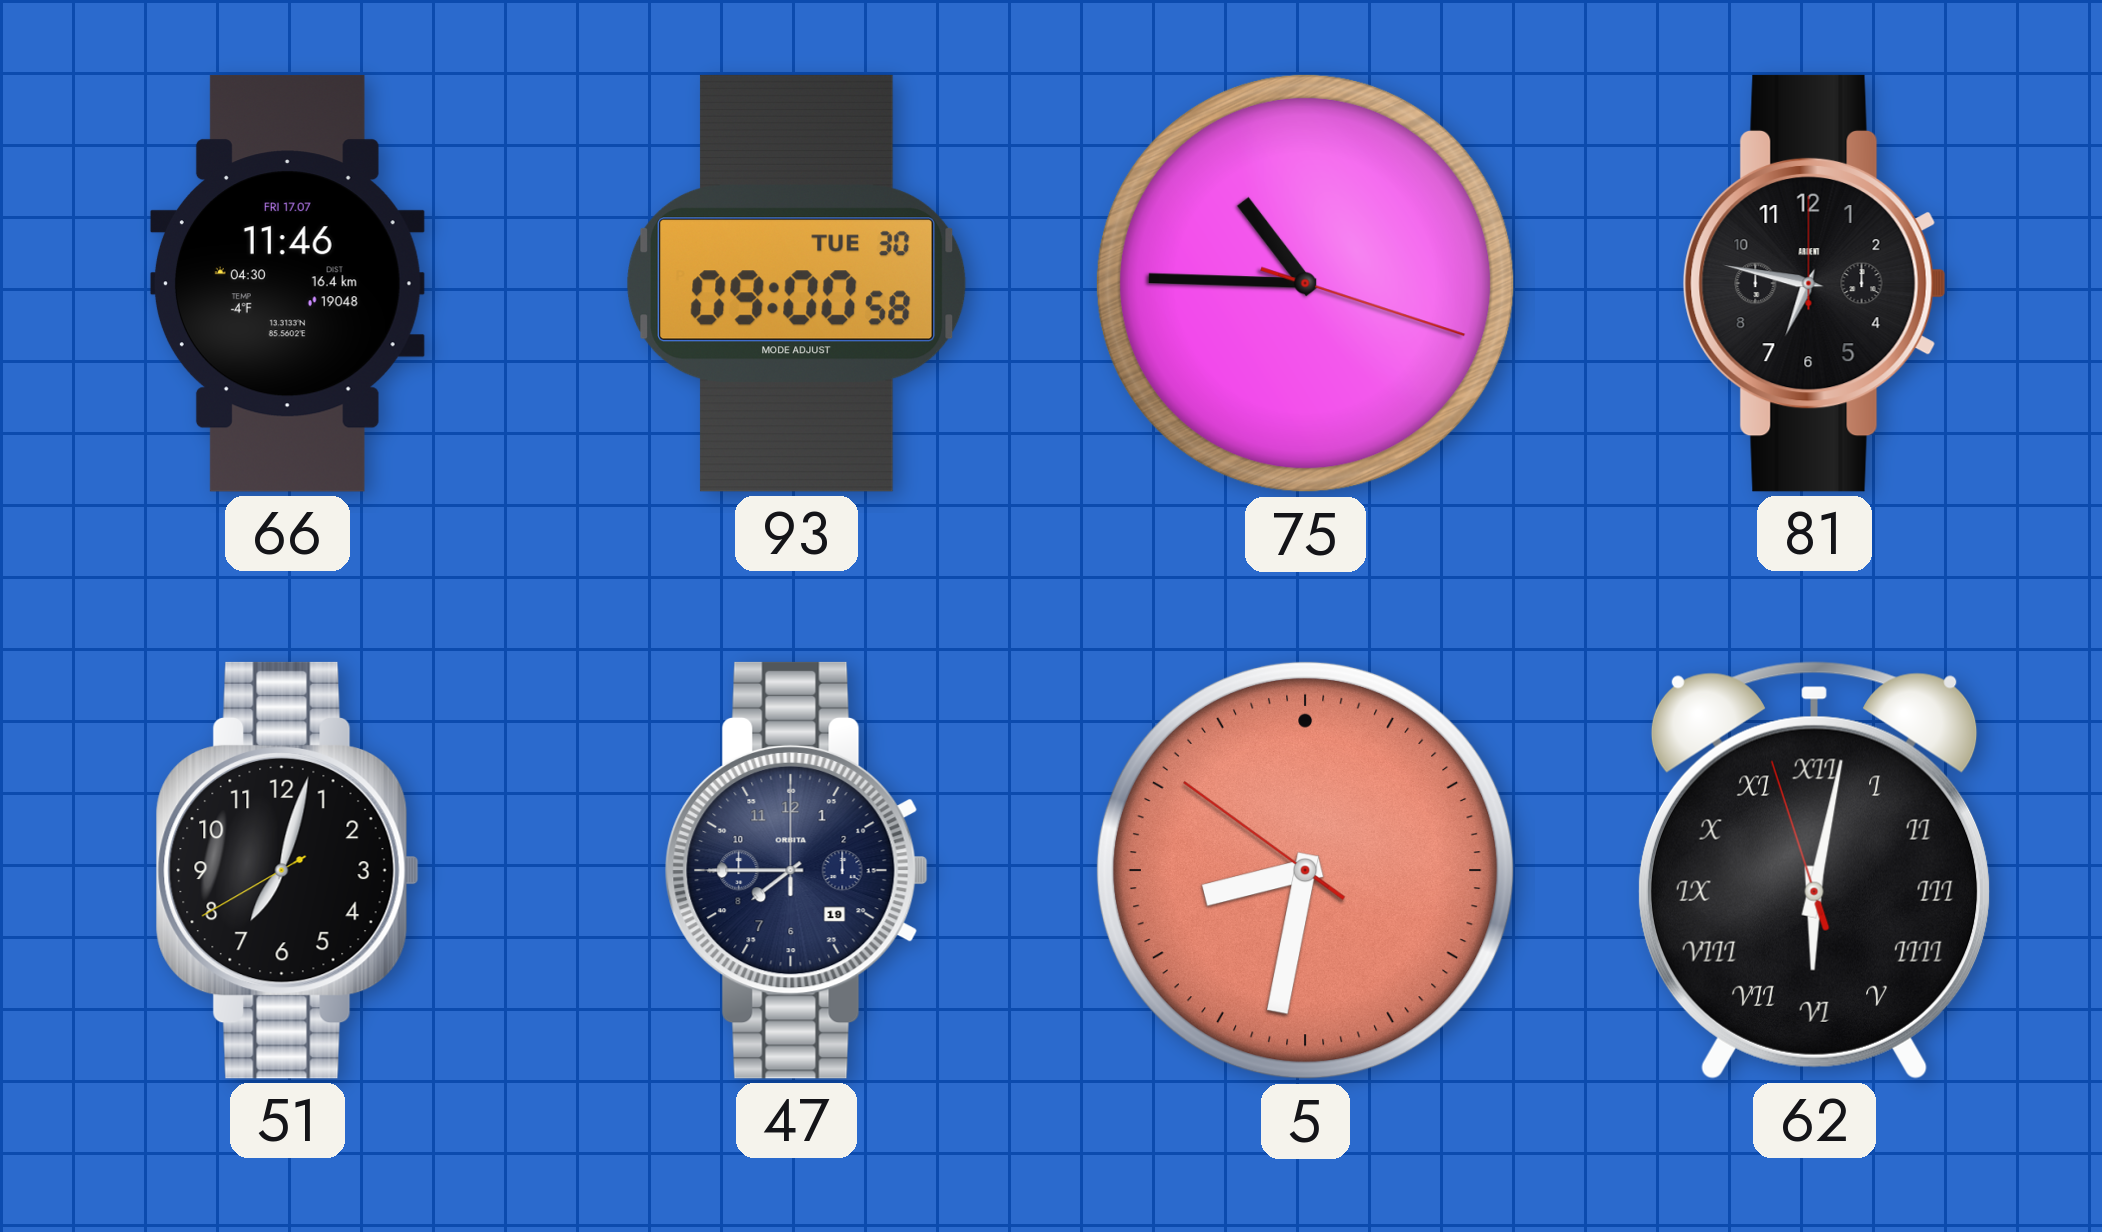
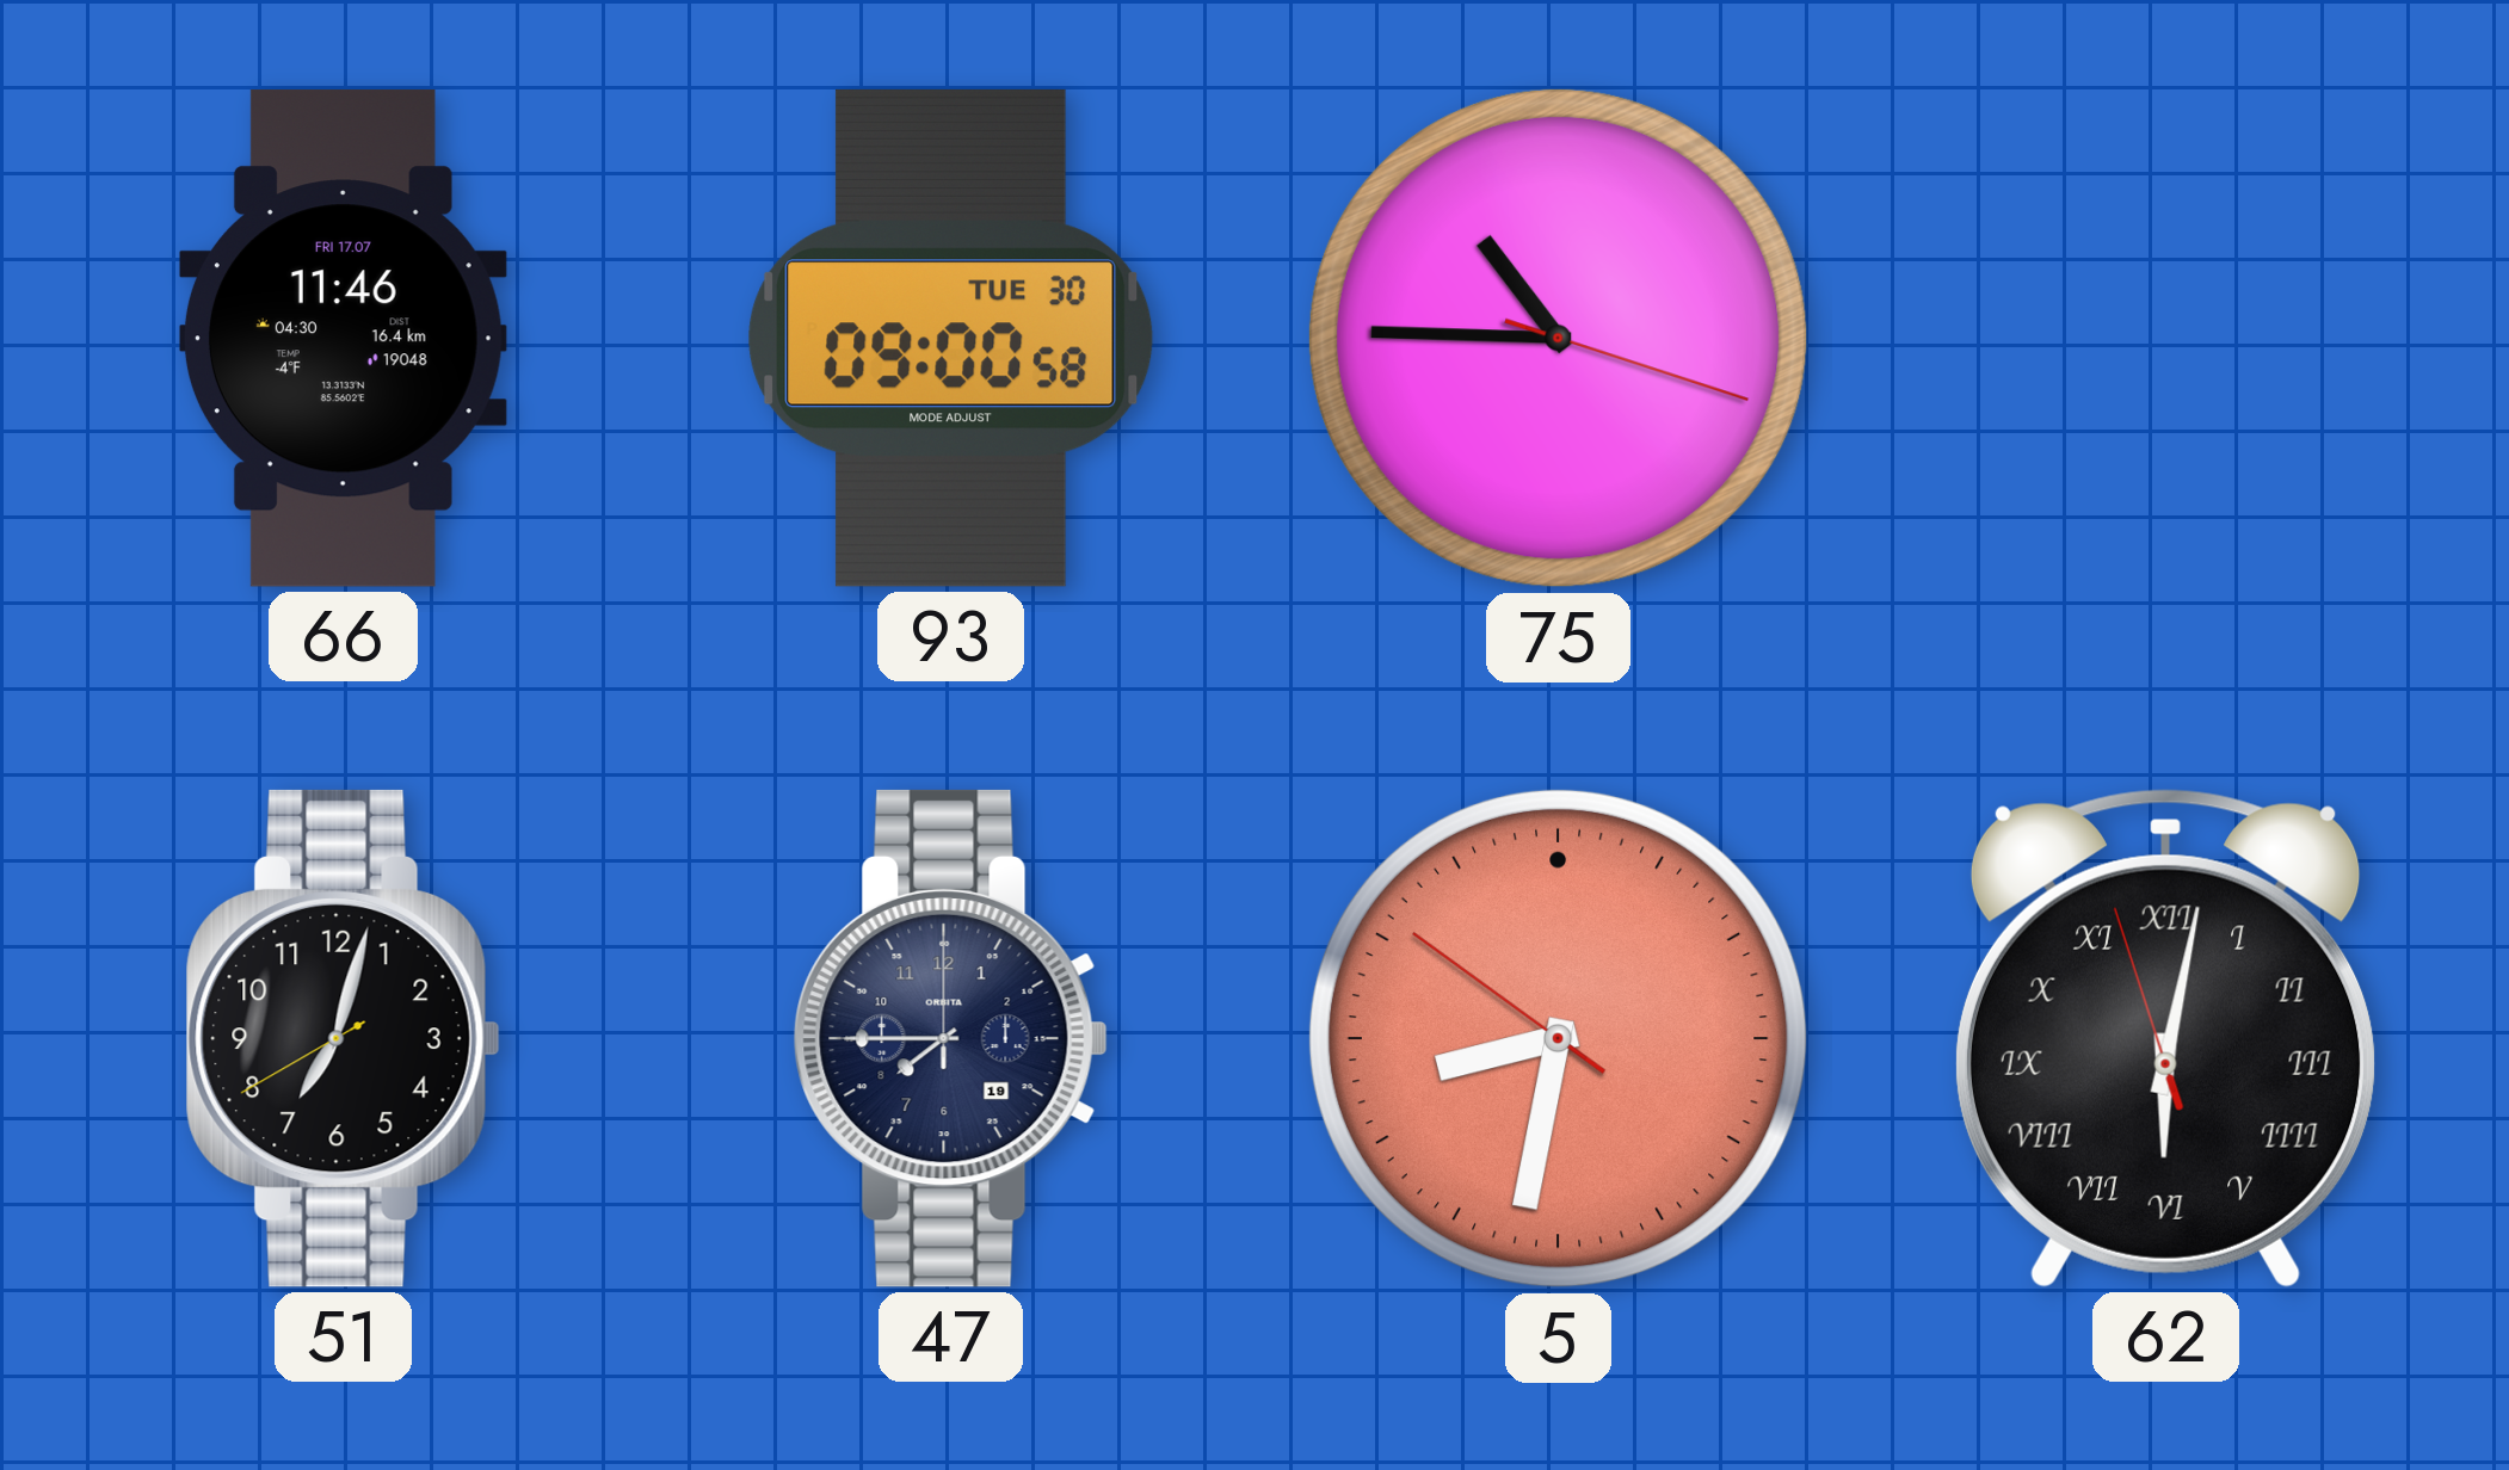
81: 6:47 -> none (1814, 283)
